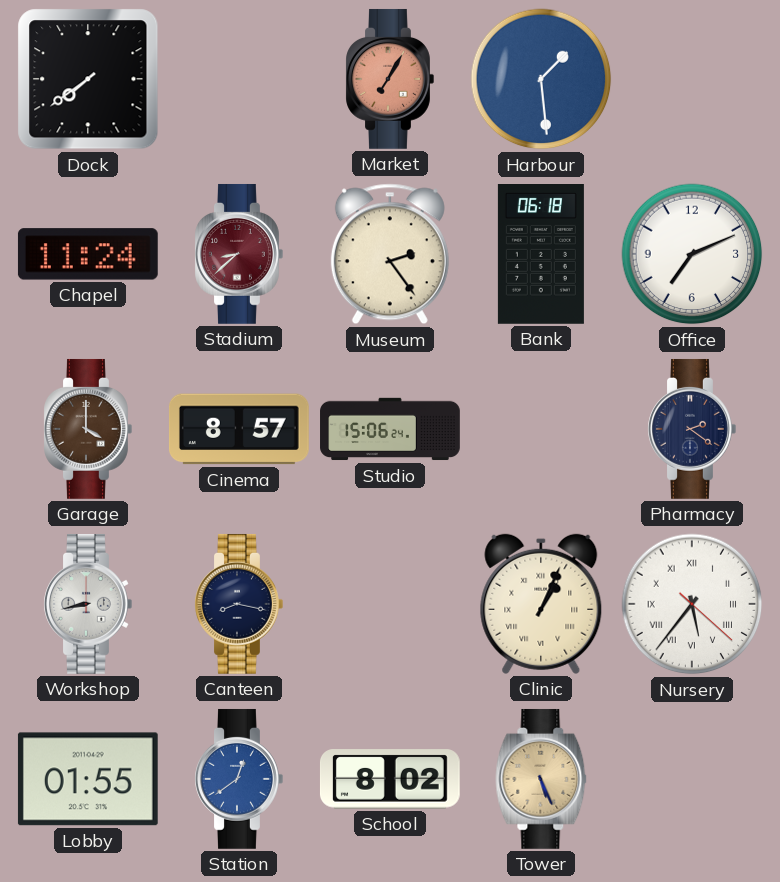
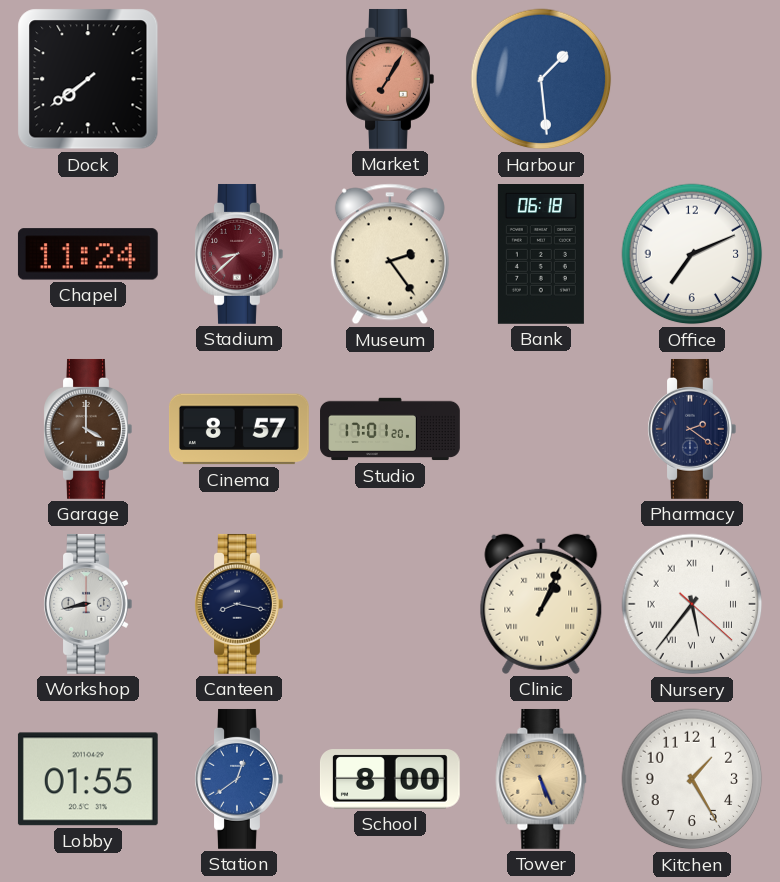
Studio: 15:06 -> 17:01 (390, 429)
School: 8:02 -> 8:00 (390, 779)
Kitchen: none -> 1:25 (692, 779)
